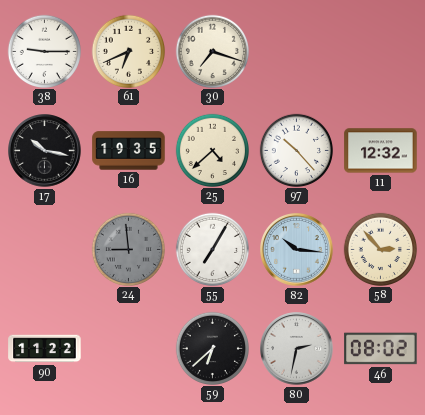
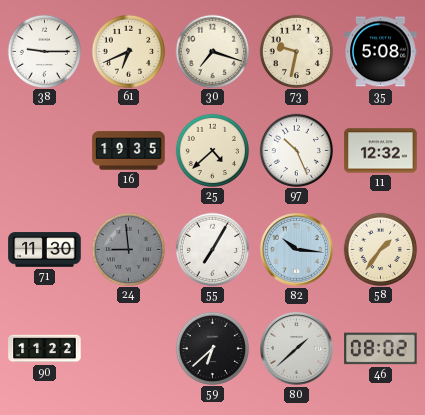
73: none -> 9:32 (296, 51)
35: none -> 5:08 (381, 52)
17: 10:17 -> none (45, 151)
97: 10:23 -> 10:26 (296, 150)
71: none -> 11:30 (45, 250)
58: 2:53 -> 1:36 (380, 249)
80: 2:32 -> 1:38 (297, 349)
